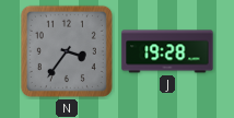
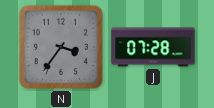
J: 19:28 -> 07:28 (153, 47)
